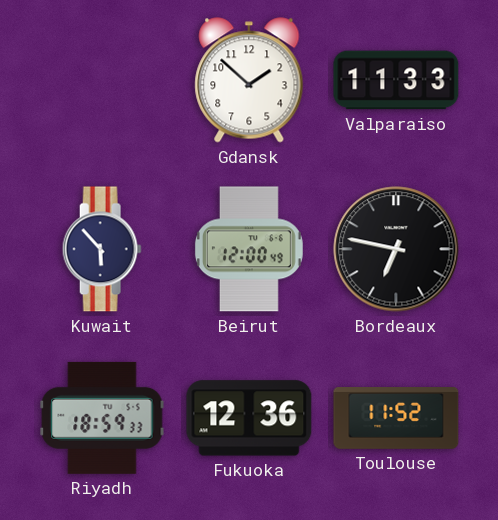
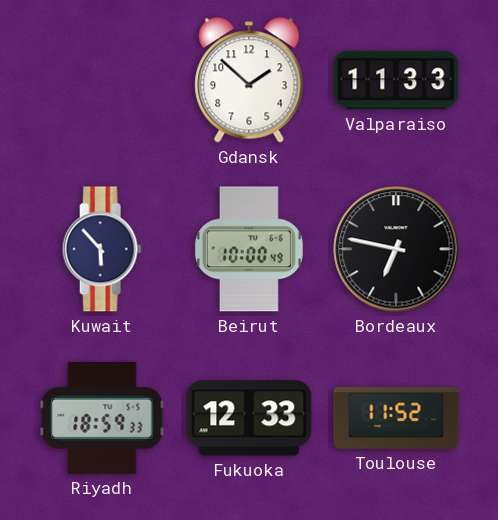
Beirut: 12:00 -> 10:00 (249, 249)
Fukuoka: 12:36 -> 12:33 (249, 418)
